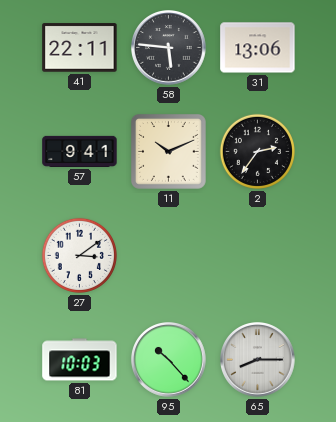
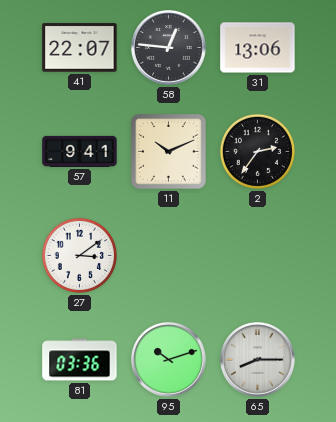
41: 22:11 -> 22:07 (80, 48)
58: 5:46 -> 12:46 (169, 48)
81: 10:03 -> 03:36 (80, 360)
95: 10:23 -> 10:12 (169, 360)
